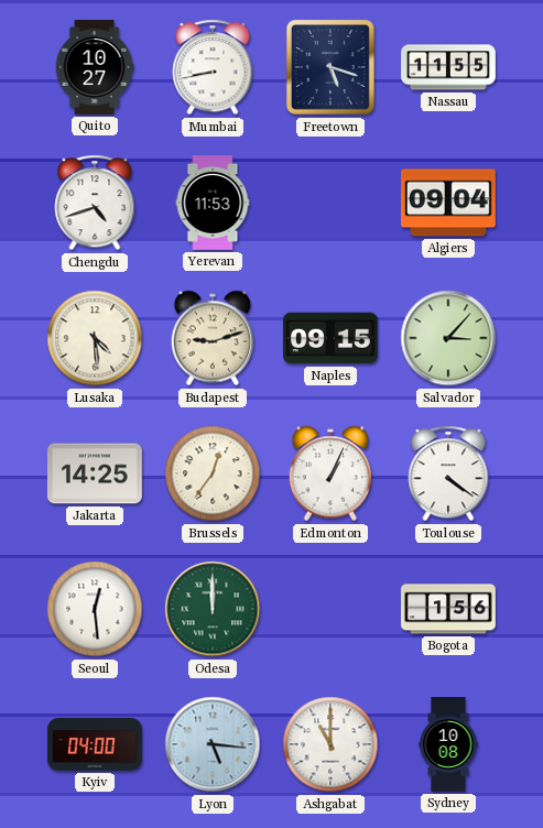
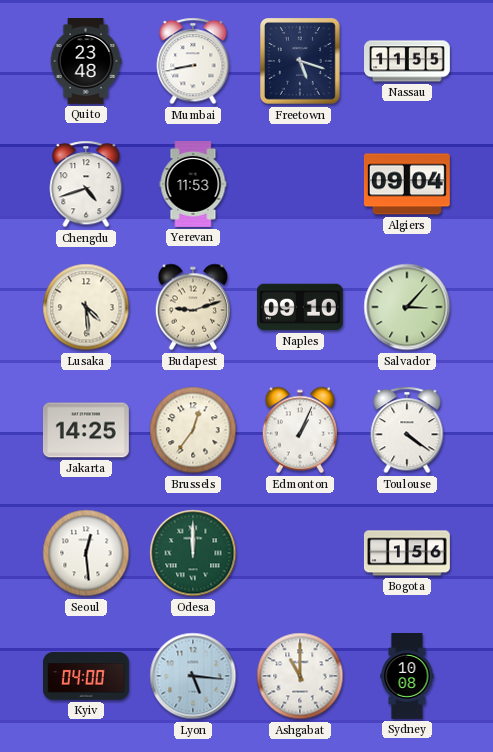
Quito: 10:27 -> 23:48 (86, 62)
Naples: 09:15 -> 09:10 (300, 307)
